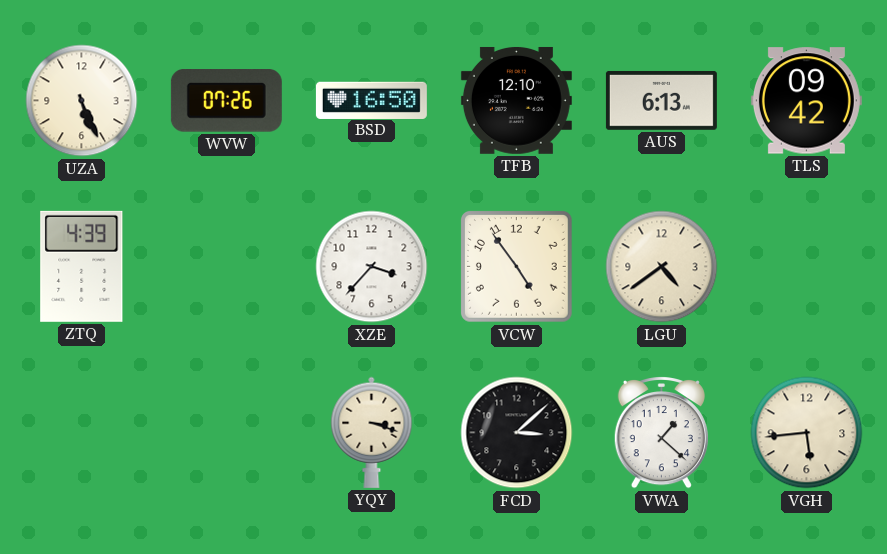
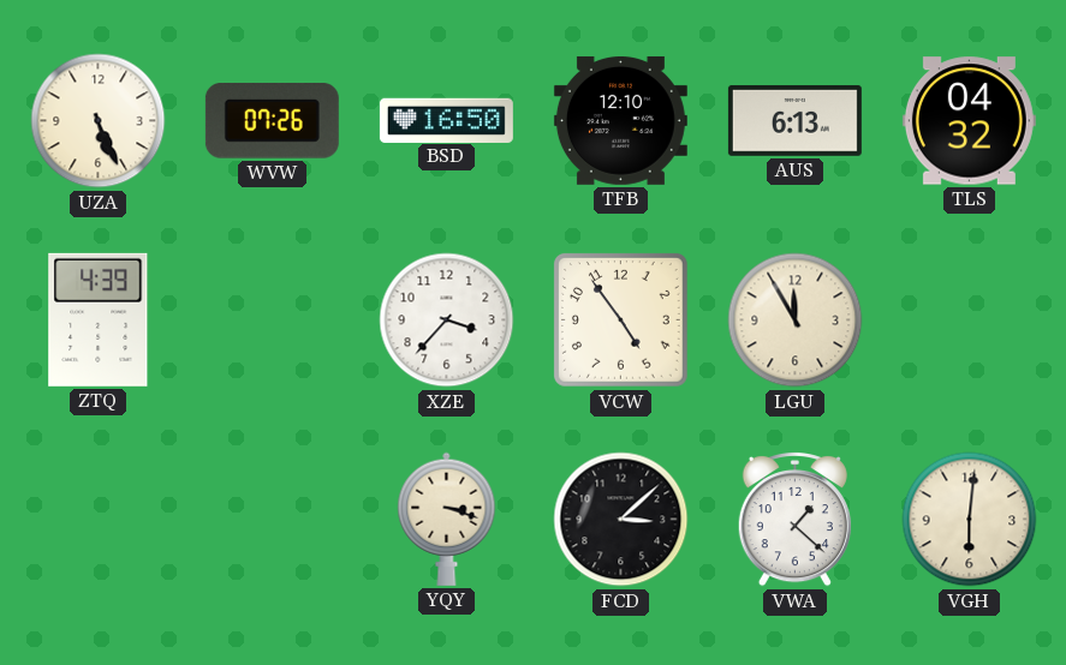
TLS: 09:42 -> 04:32 (969, 121)
LGU: 4:39 -> 11:55 (796, 320)
VGH: 5:44 -> 6:01 (970, 520)
